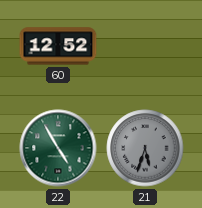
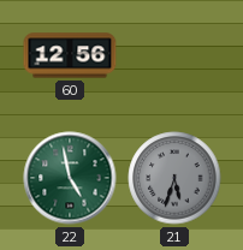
60: 12:52 -> 12:56 (70, 55)
22: 4:55 -> 4:58 (70, 178)
